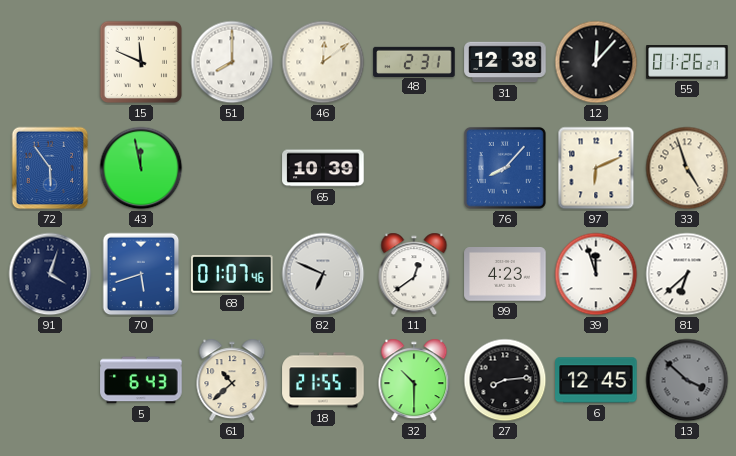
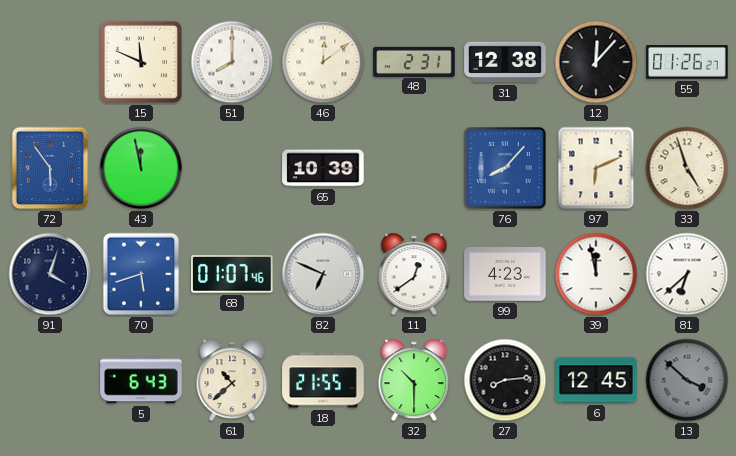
39: 11:57 -> 11:58 (596, 274)
